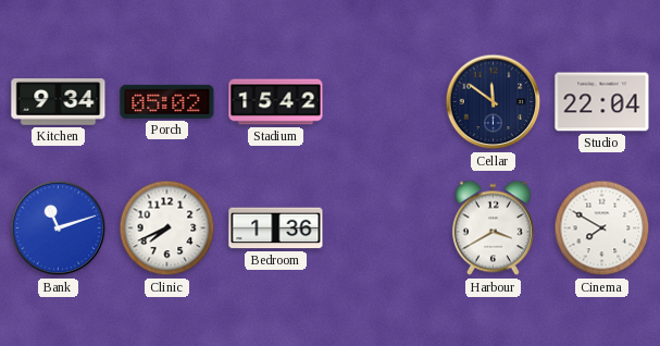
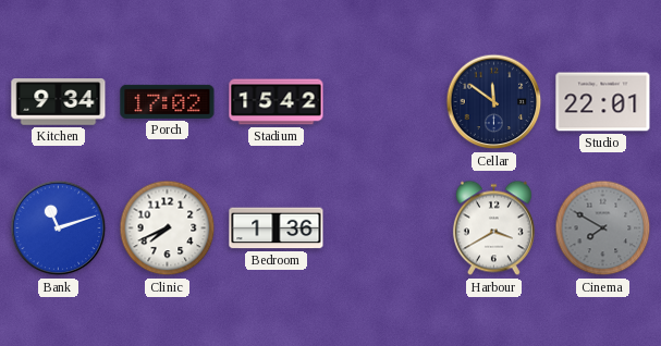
Porch: 05:02 -> 17:02 (168, 101)
Studio: 22:04 -> 22:01 (603, 102)
Cinema dial: white -> grey (603, 228)
